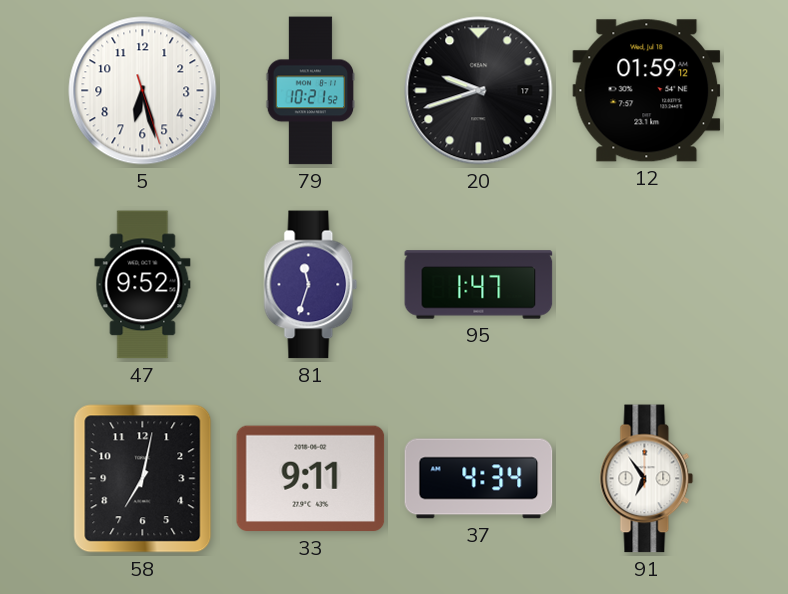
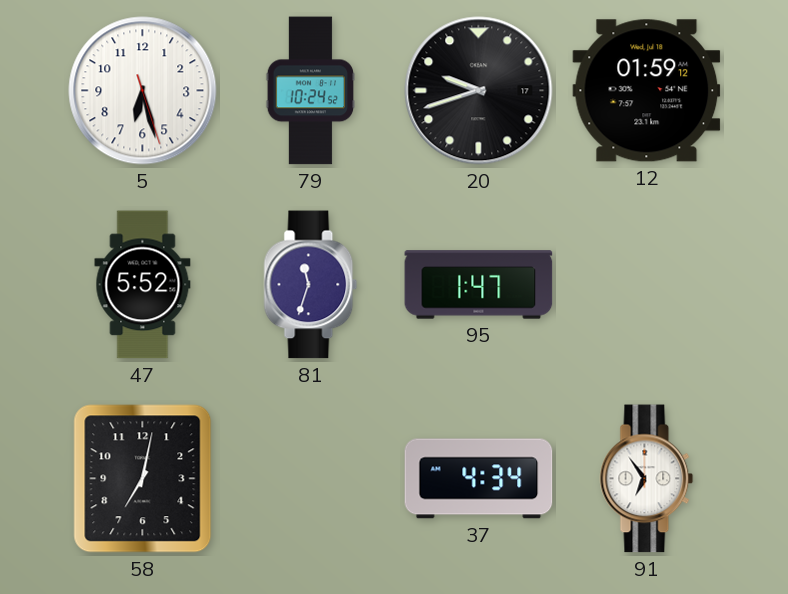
79: 10:21 -> 10:24 (311, 91)
47: 9:52 -> 5:52 (143, 285)
33: 9:11 -> none (311, 479)
